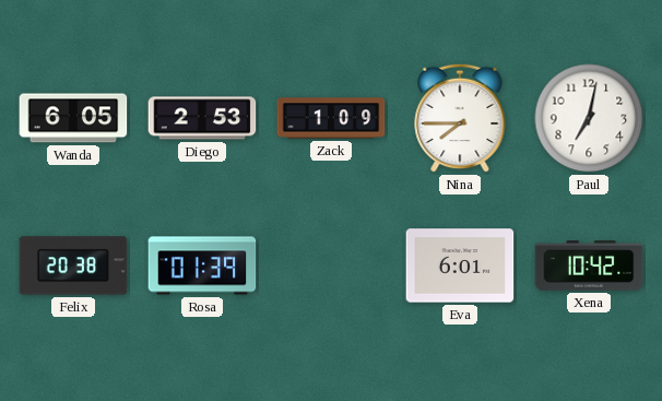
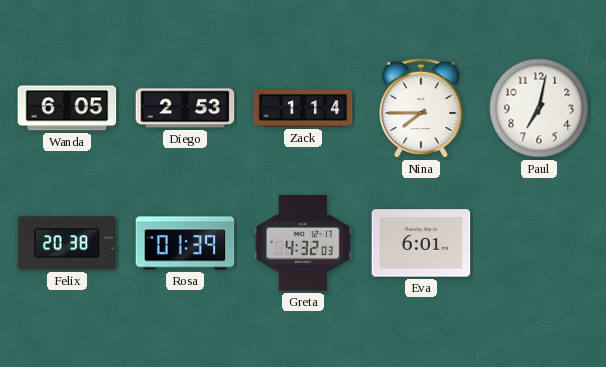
Zack: 1:09 -> 1:14 (303, 108)
Greta: none -> 4:32 (303, 243)
Xena: 10:42 -> none (589, 266)
